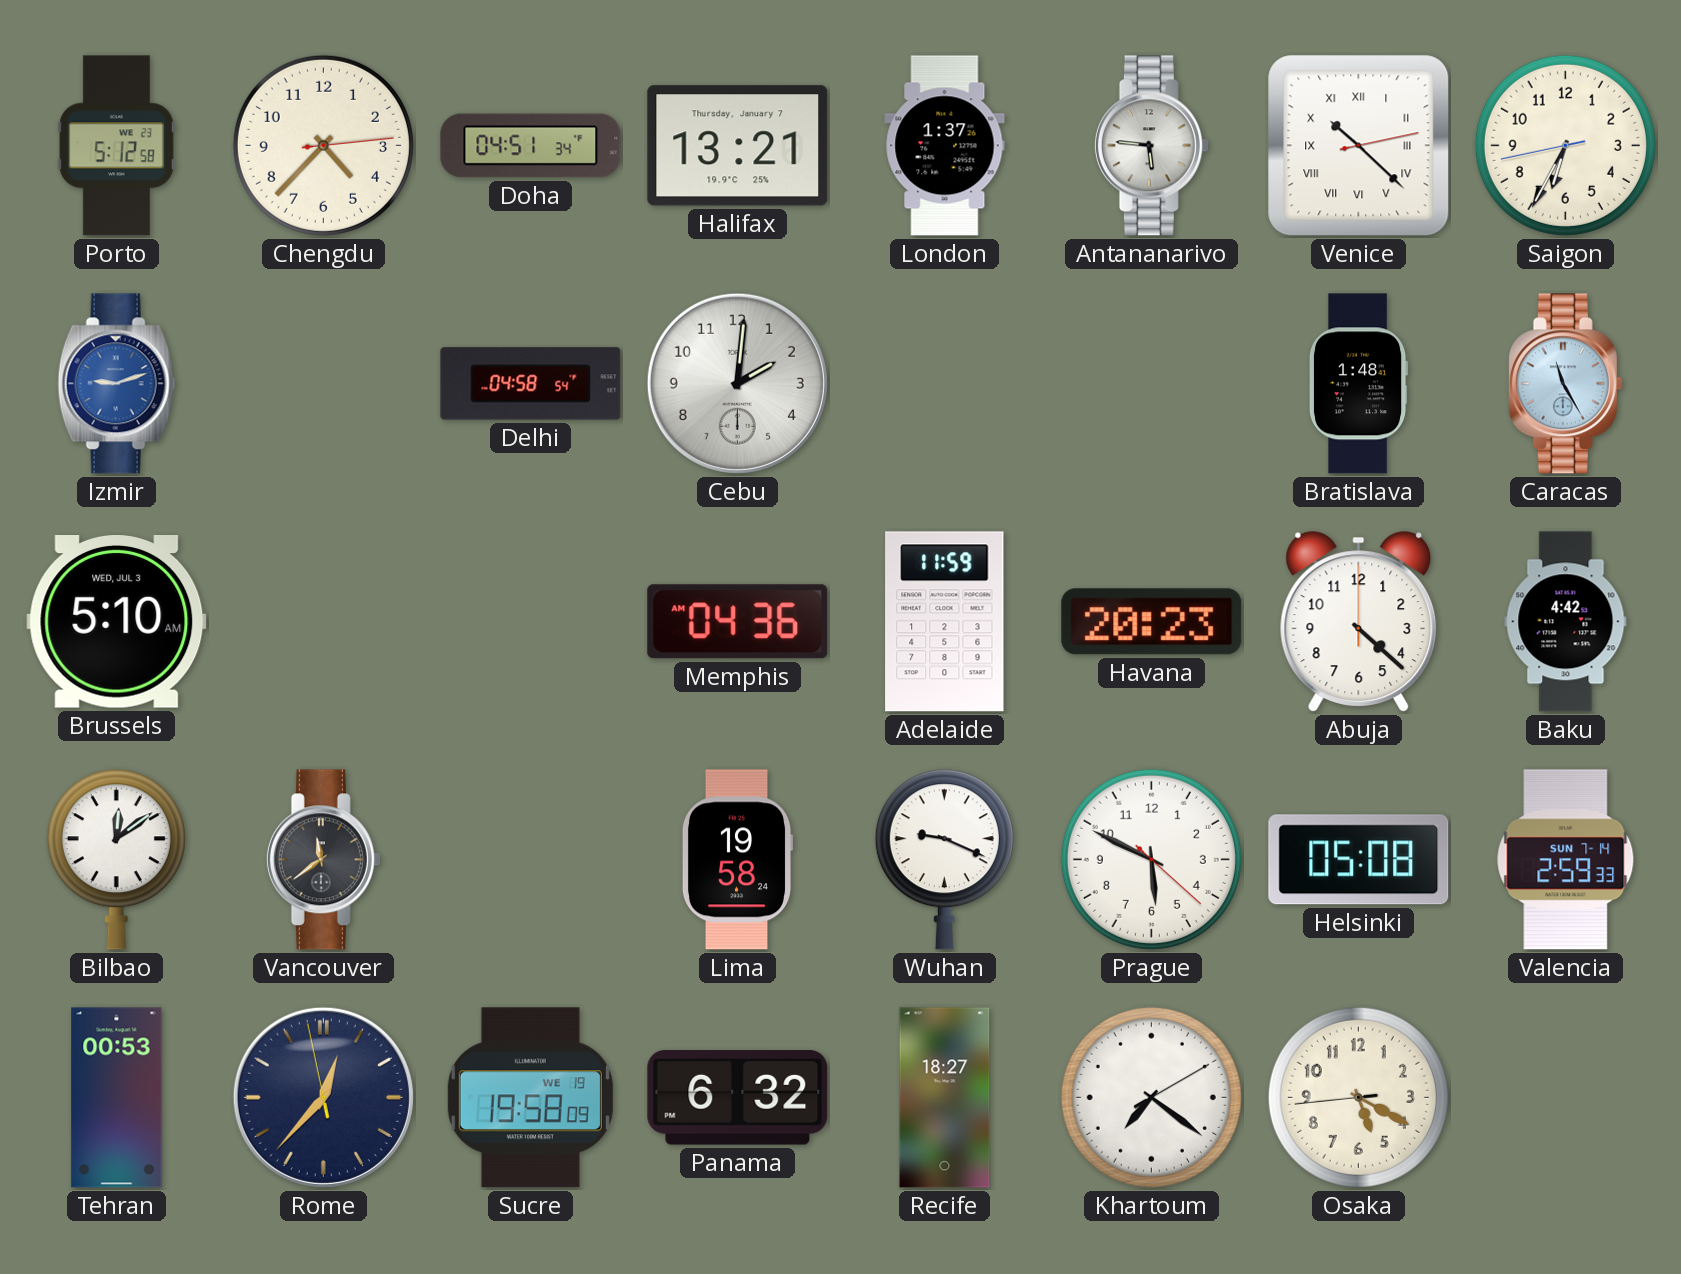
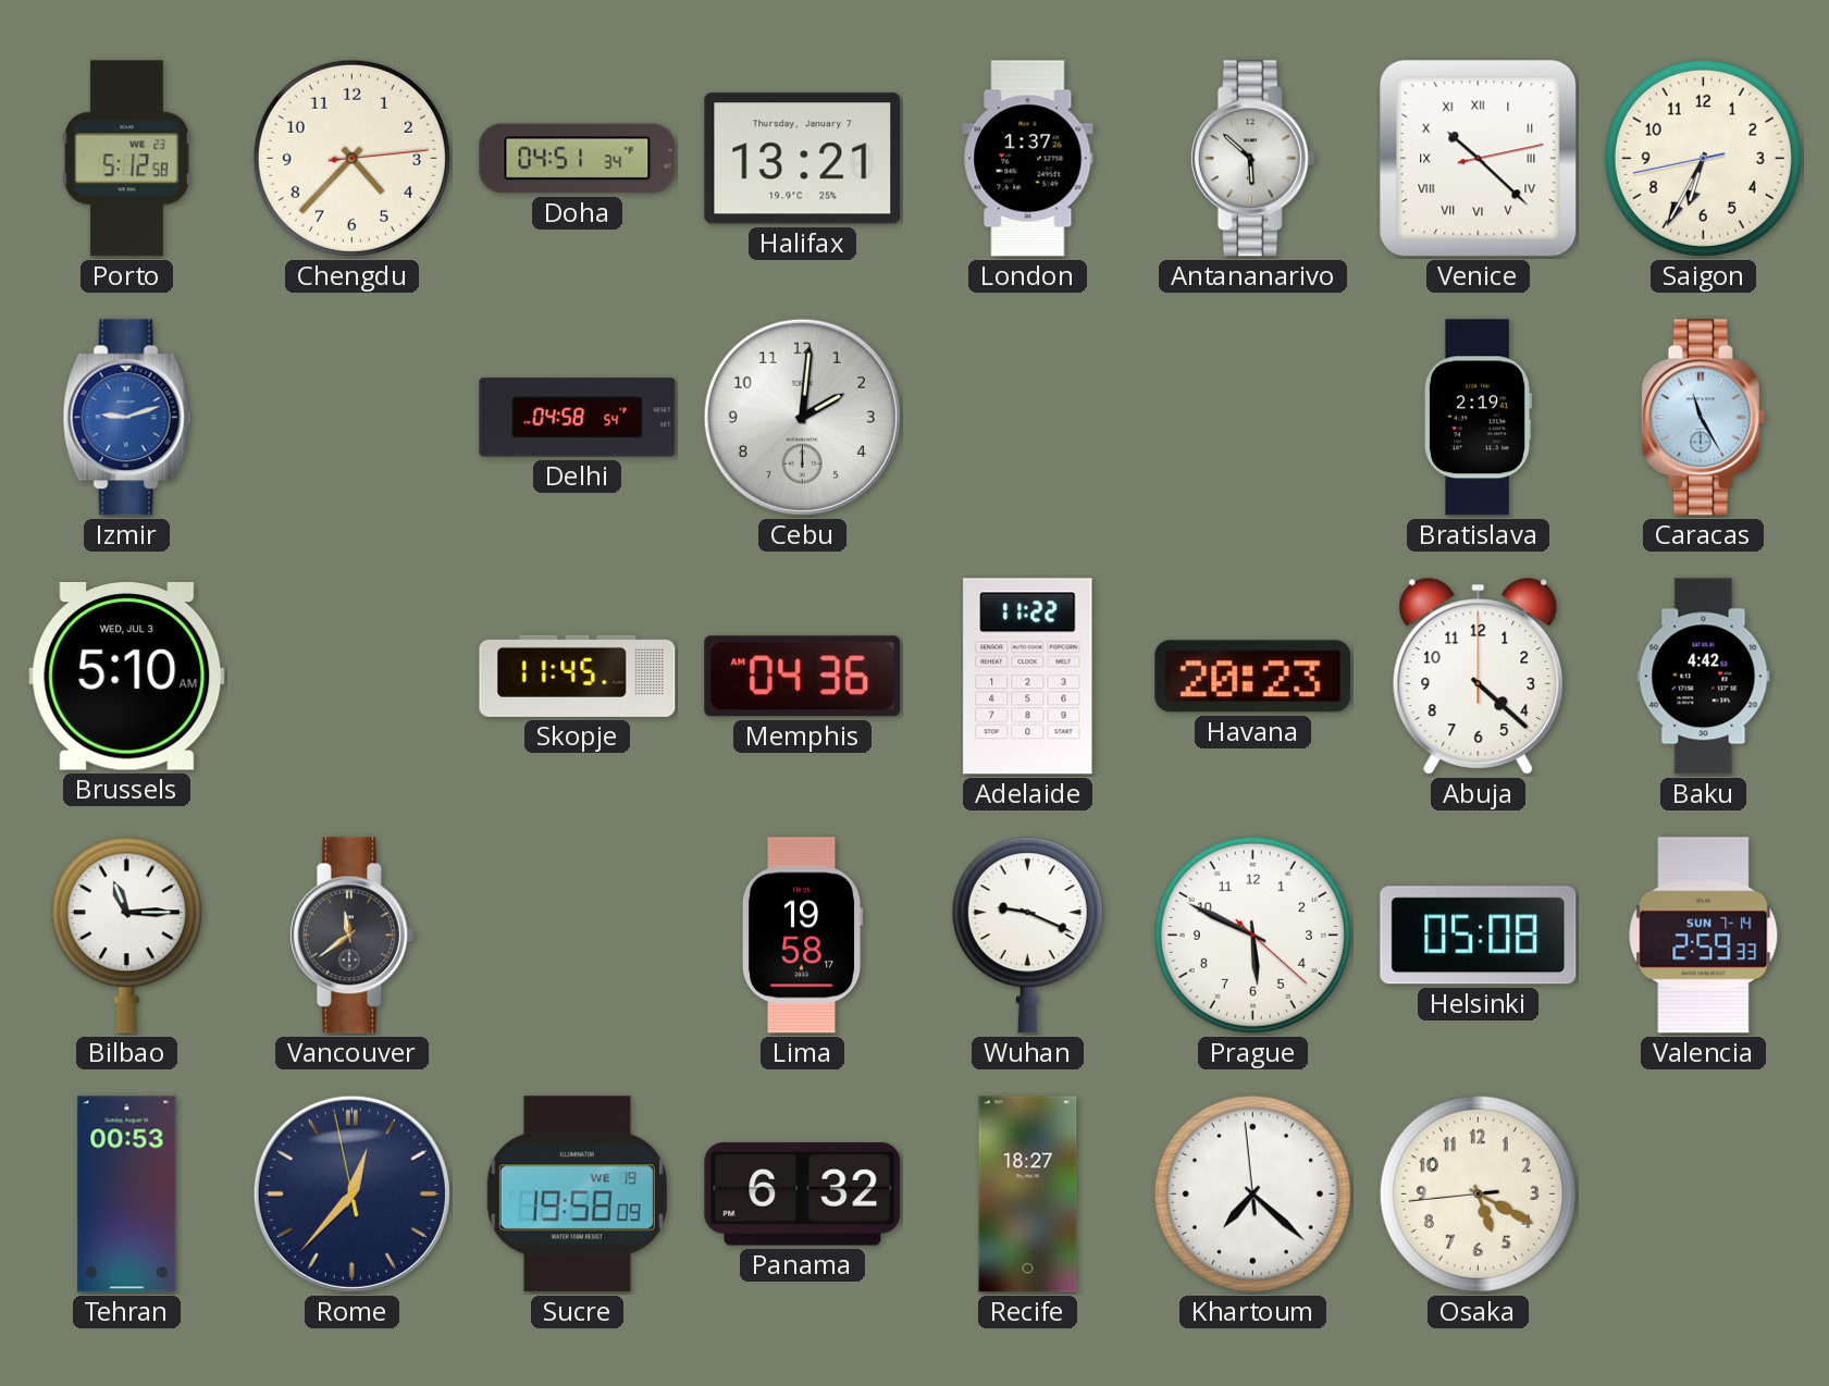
Antananarivo: 5:46 -> 5:52 (1252, 159)
Bratislava: 1:48 -> 2:19 (1478, 418)
Skopje: none -> 11:45 (578, 676)
Adelaide: 11:59 -> 11:22 (1028, 677)
Bilbao: 12:09 -> 11:15 (126, 936)
Lima: 19:58:24 -> 19:58:17 (802, 936)
Khartoum: 7:21:10 -> 7:21:59 (1252, 1193)
